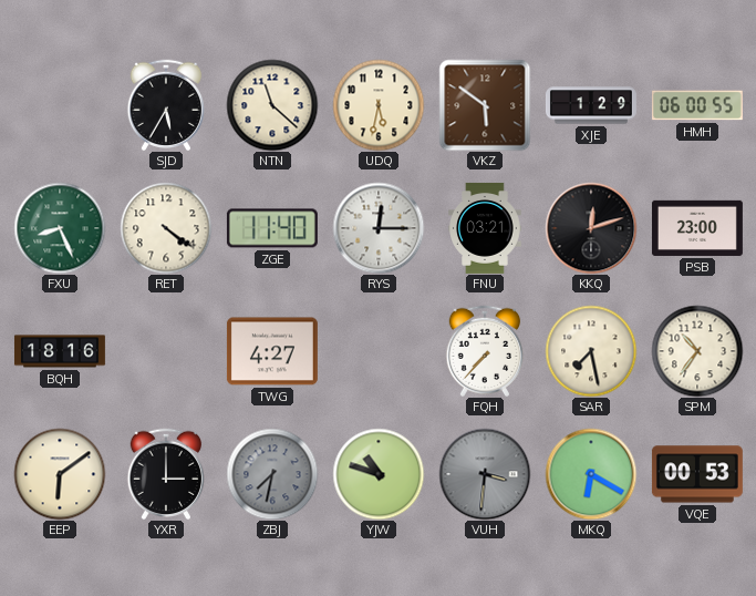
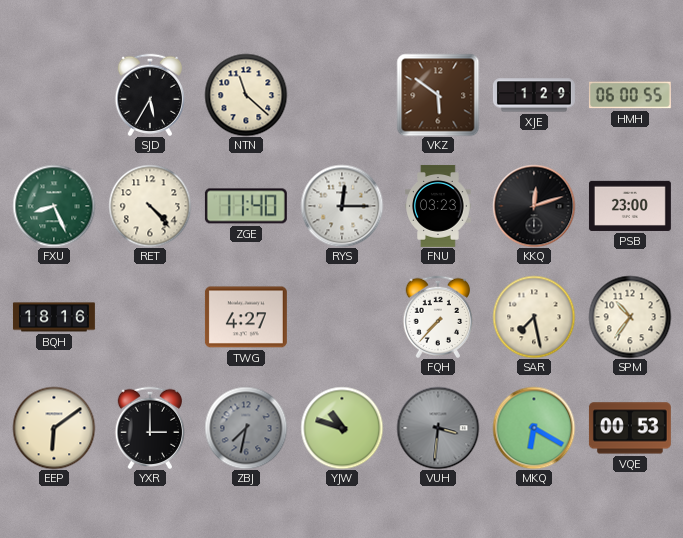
UDQ: 5:32 -> none (379, 105)
RET: 4:21 -> 4:23 (150, 206)
FNU: 03:21 -> 03:23 (438, 206)
